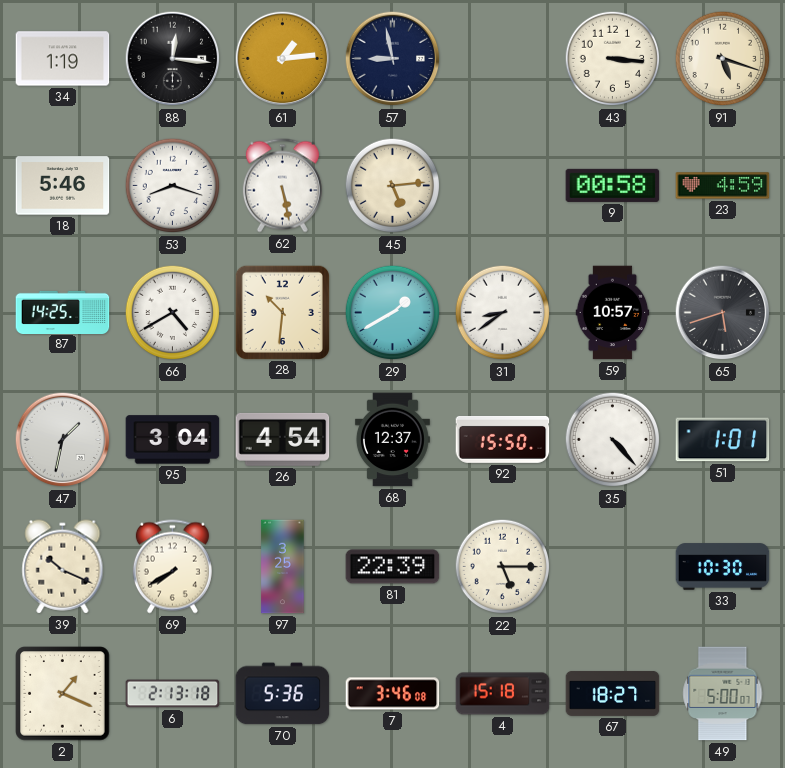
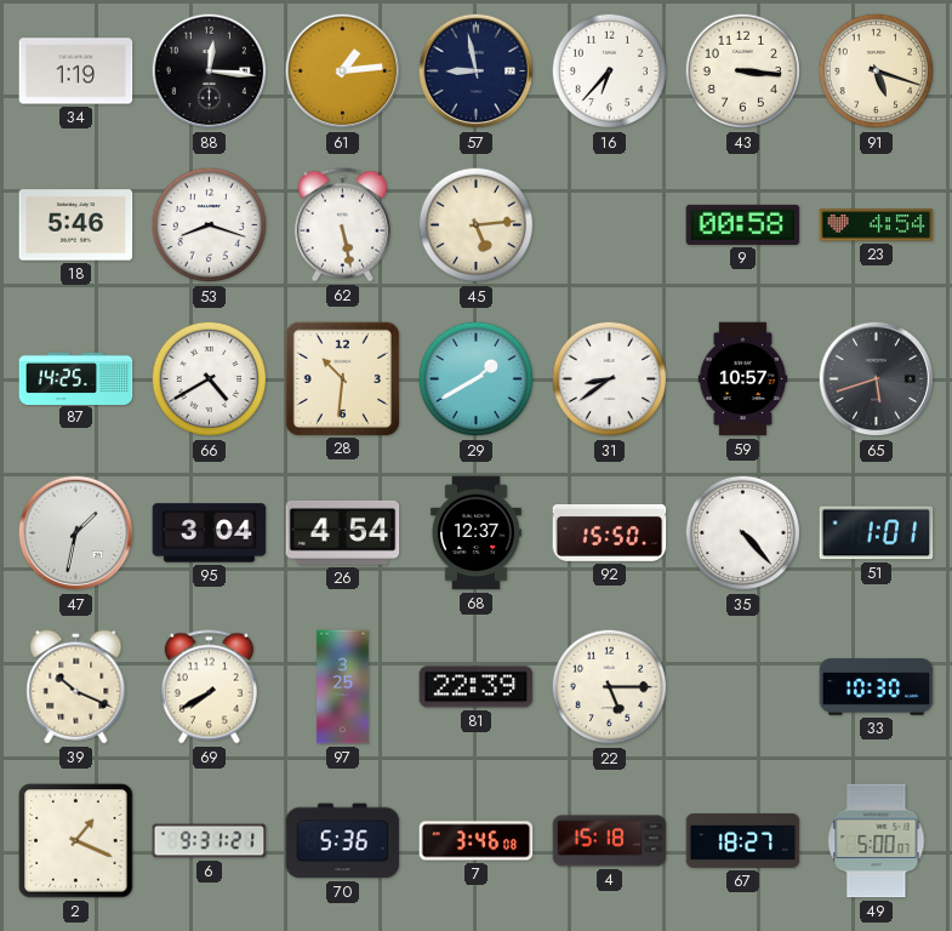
16: none -> 6:37 (610, 72)
23: 4:59 -> 4:54 (877, 225)
6: 2:13 -> 9:31 (210, 841)
